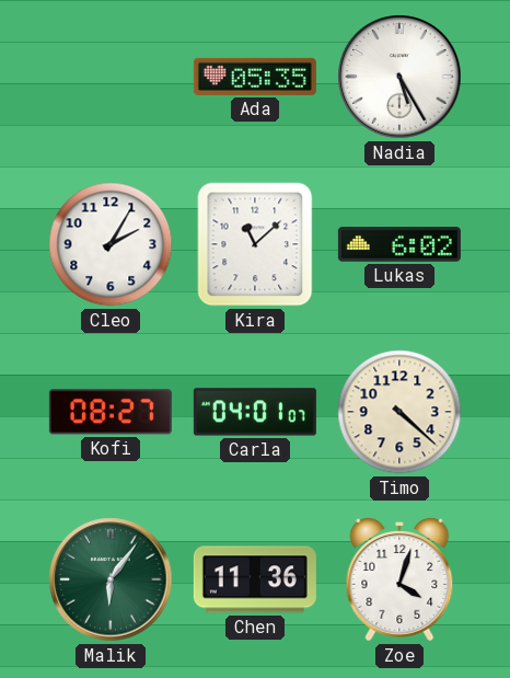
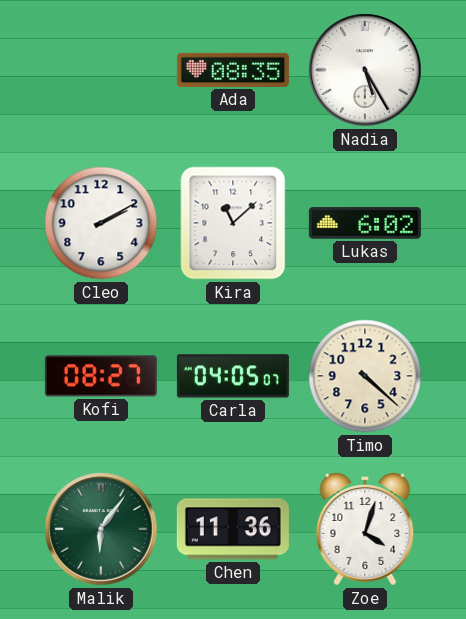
Ada: 05:35 -> 08:35 (233, 70)
Cleo: 2:05 -> 2:10 (101, 223)
Carla: 04:01 -> 04:05 (233, 376)
